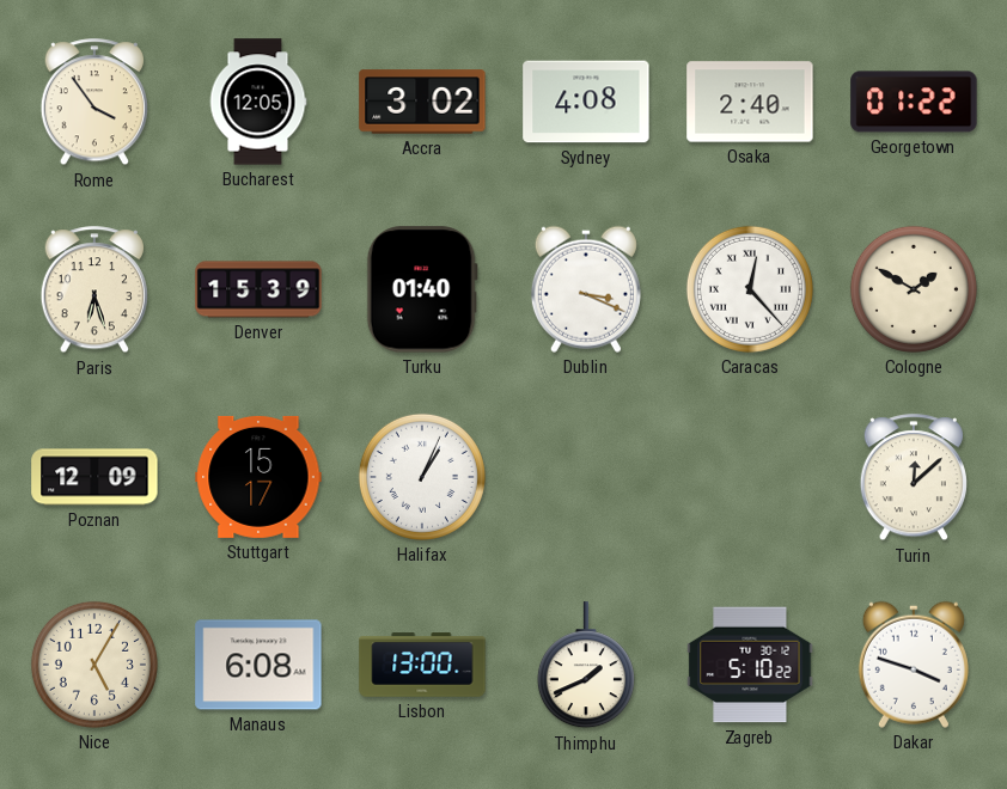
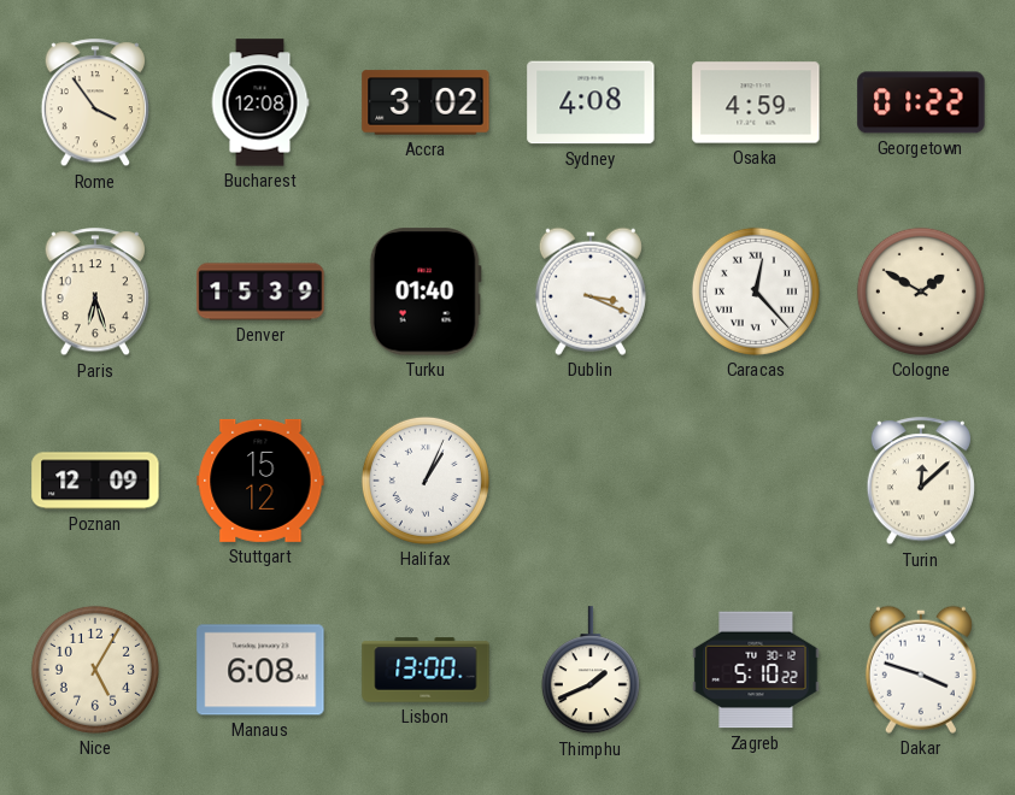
Bucharest: 12:05 -> 12:08 (260, 102)
Osaka: 2:40 -> 4:59 (756, 102)
Stuttgart: 15:17 -> 15:12 (260, 481)
